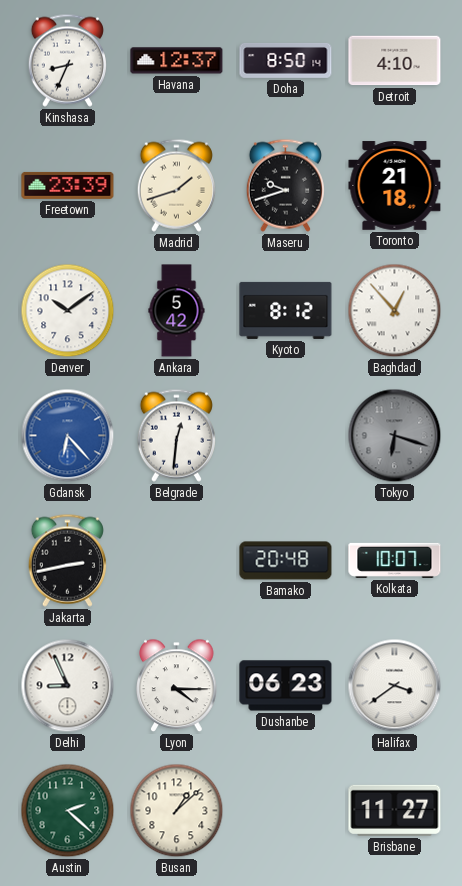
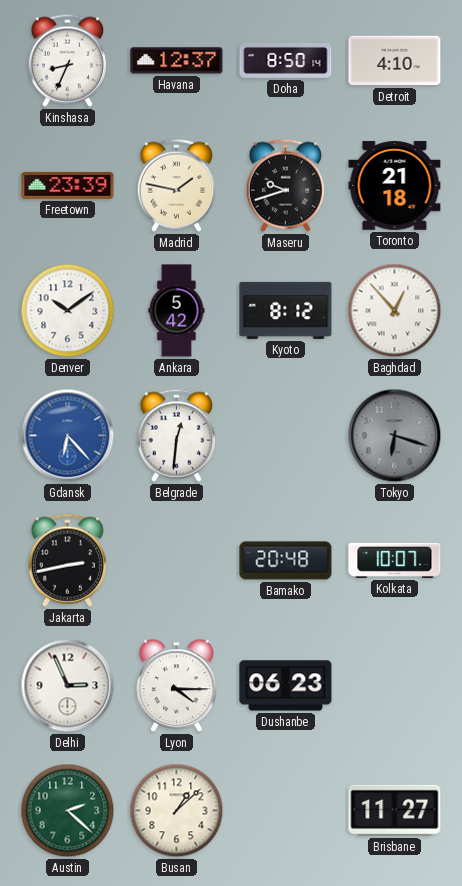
Madrid: 1:42 -> 1:47 (176, 185)
Delhi: 8:56 -> 2:56 (68, 686)
Halifax: 3:39 -> none (395, 686)
